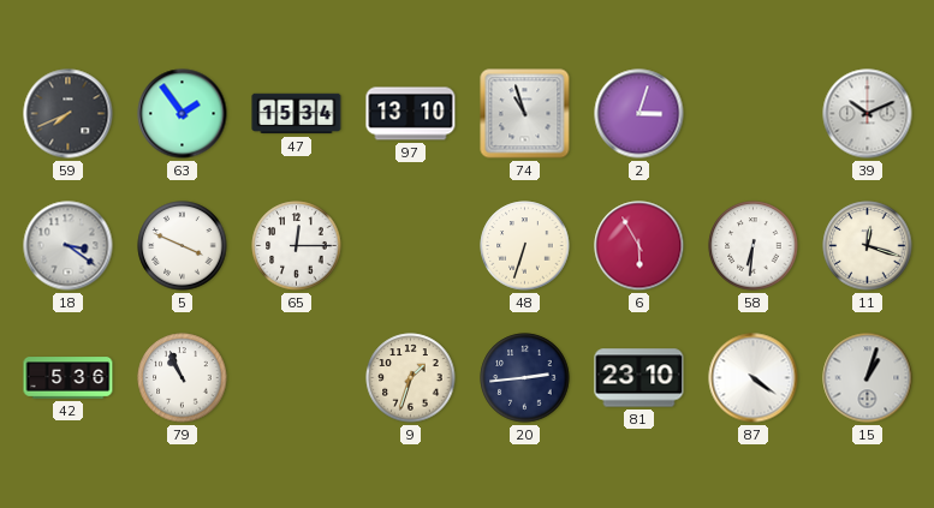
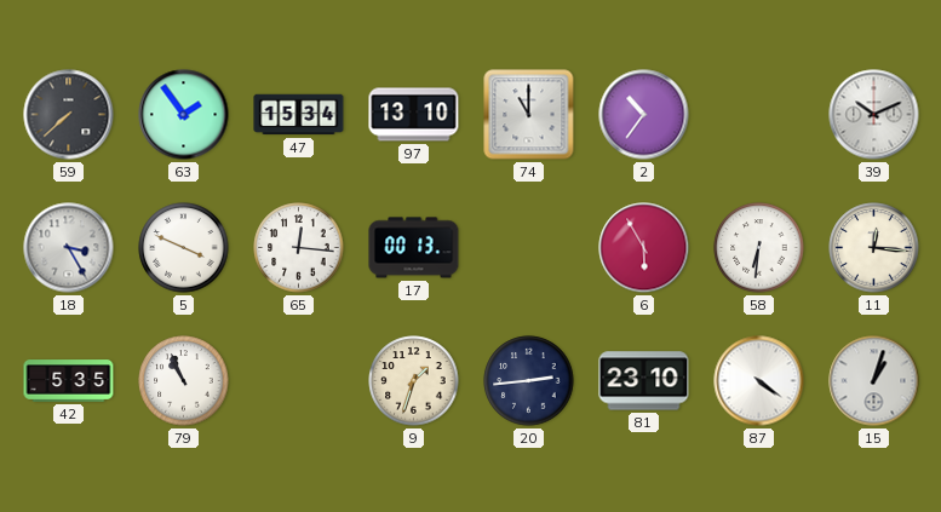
59: 7:41 -> 7:38 (69, 115)
74: 10:57 -> 11:00 (529, 115)
2: 3:03 -> 10:36 (644, 115)
18: 3:21 -> 3:25 (69, 248)
65: 12:15 -> 12:16 (299, 248)
17: none -> 00:13 (414, 248)
48: 6:33 -> none (525, 246)
11: 12:18 -> 12:16 (874, 248)
42: 5:36 -> 5:35 (69, 381)
